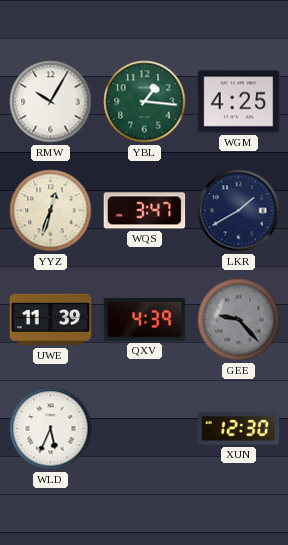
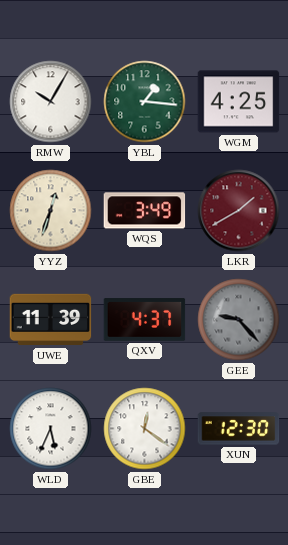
WQS: 3:47 -> 3:49 (145, 211)
LKR dial: navy -> burgundy (239, 211)
QXV: 4:39 -> 4:37 (145, 320)
GBE: none -> 12:21 (145, 429)
